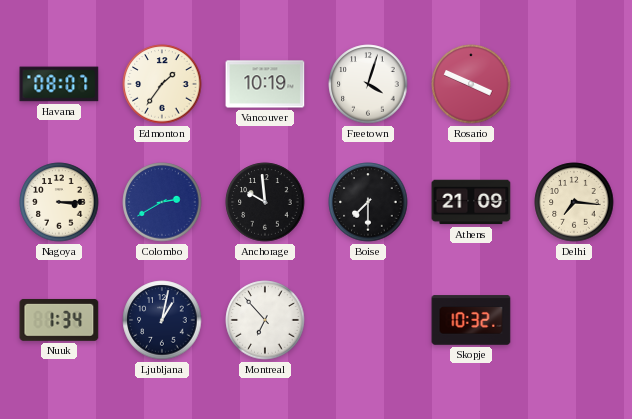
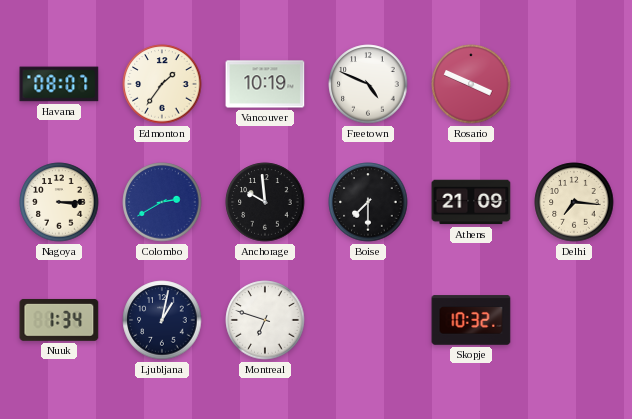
Freetown: 4:03 -> 4:49 (368, 84)
Montreal: 6:53 -> 6:48 (265, 320)
